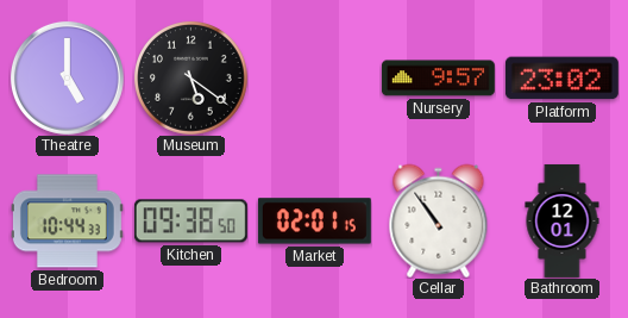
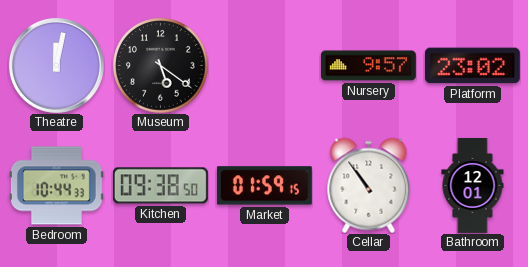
Theatre: 5:00 -> 12:02 (56, 65)
Market: 02:01 -> 01:59 (264, 186)
